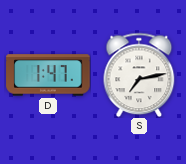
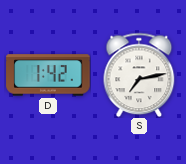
D: 1:47 -> 1:42 (48, 75)
